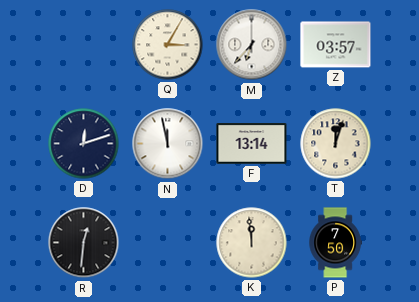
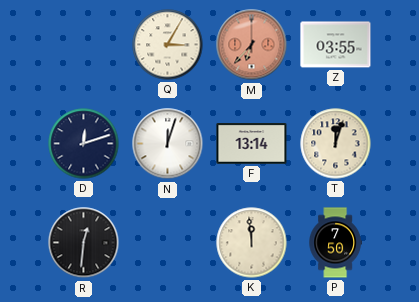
M dial: white -> salmon (252, 45)
Z: 03:57 -> 03:55 (336, 45)
N: 11:58 -> 12:03 (168, 144)
